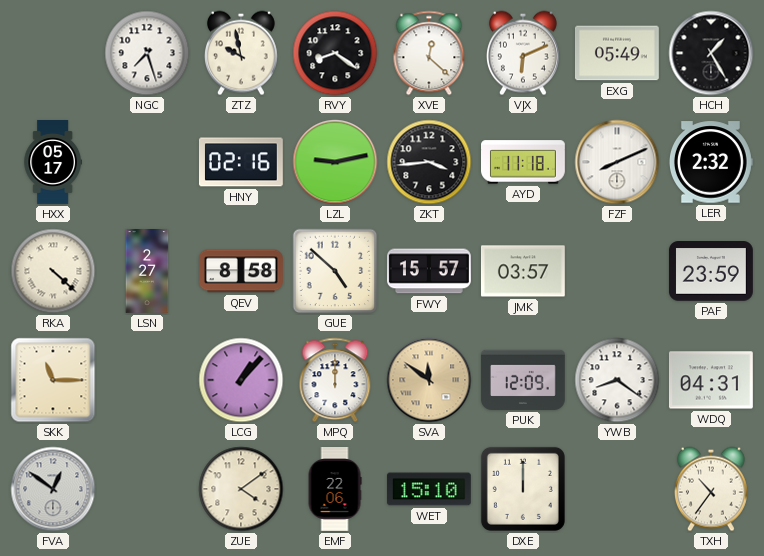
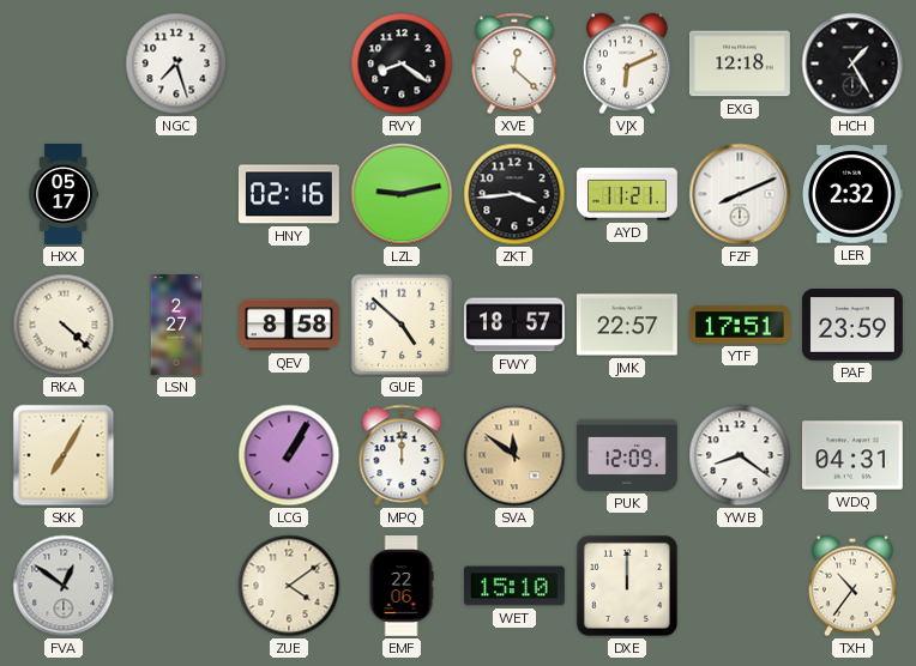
ZTZ: 9:58 -> none (241, 53)
EXG: 05:49 -> 12:18 (740, 63)
AYD: 11:18 -> 11:21 (628, 194)
FWY: 15:57 -> 18:57 (514, 325)
JMK: 03:57 -> 22:57 (627, 325)
YTF: none -> 17:51 (740, 325)
SKK: 11:15 -> 7:05 (64, 455)
LCG: 1:07 -> 1:05 (289, 455)
